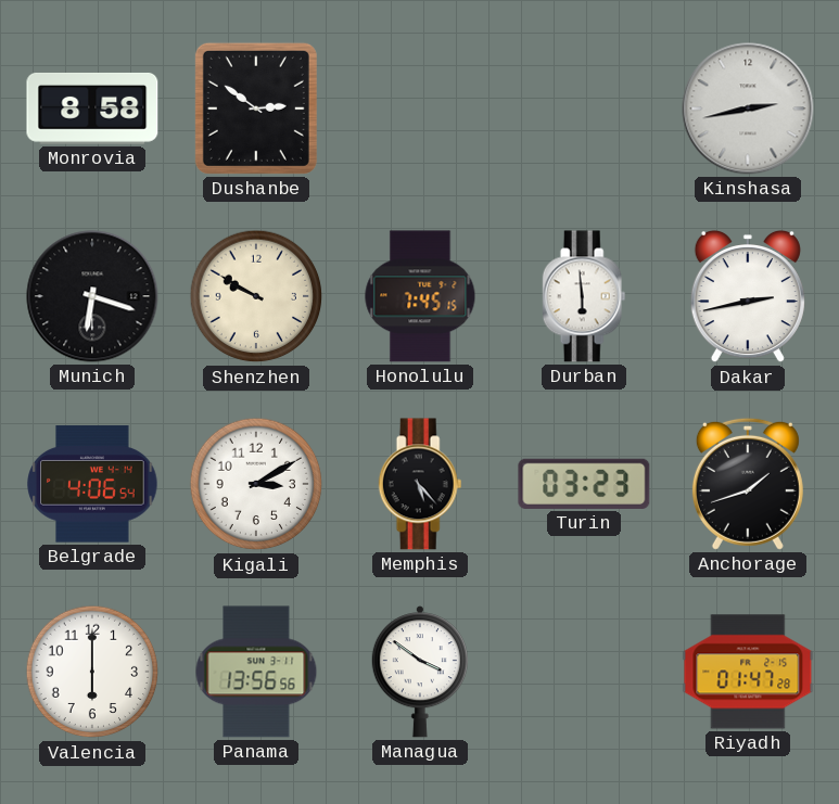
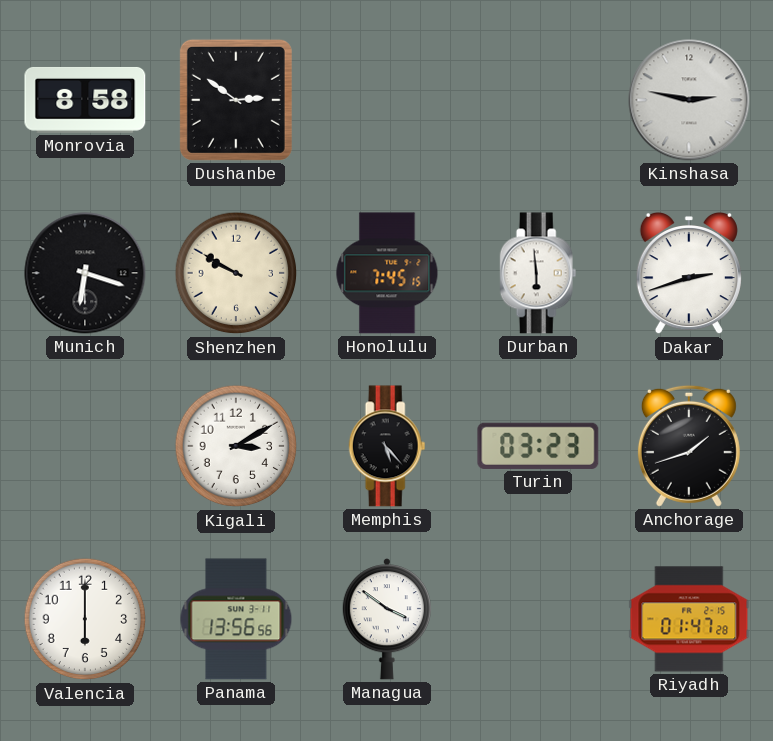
Kinshasa: 2:43 -> 2:47 (689, 100)
Dakar: 2:43 -> 2:42 (689, 273)
Belgrade: 4:06 -> none (92, 484)
